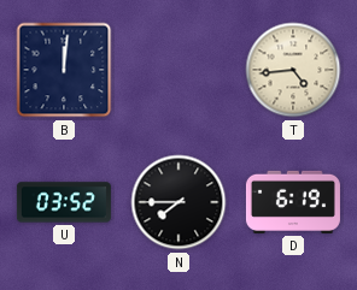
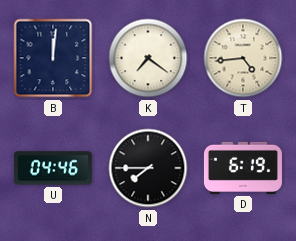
K: none -> 7:21 (148, 58)
U: 03:52 -> 04:46 (53, 168)
